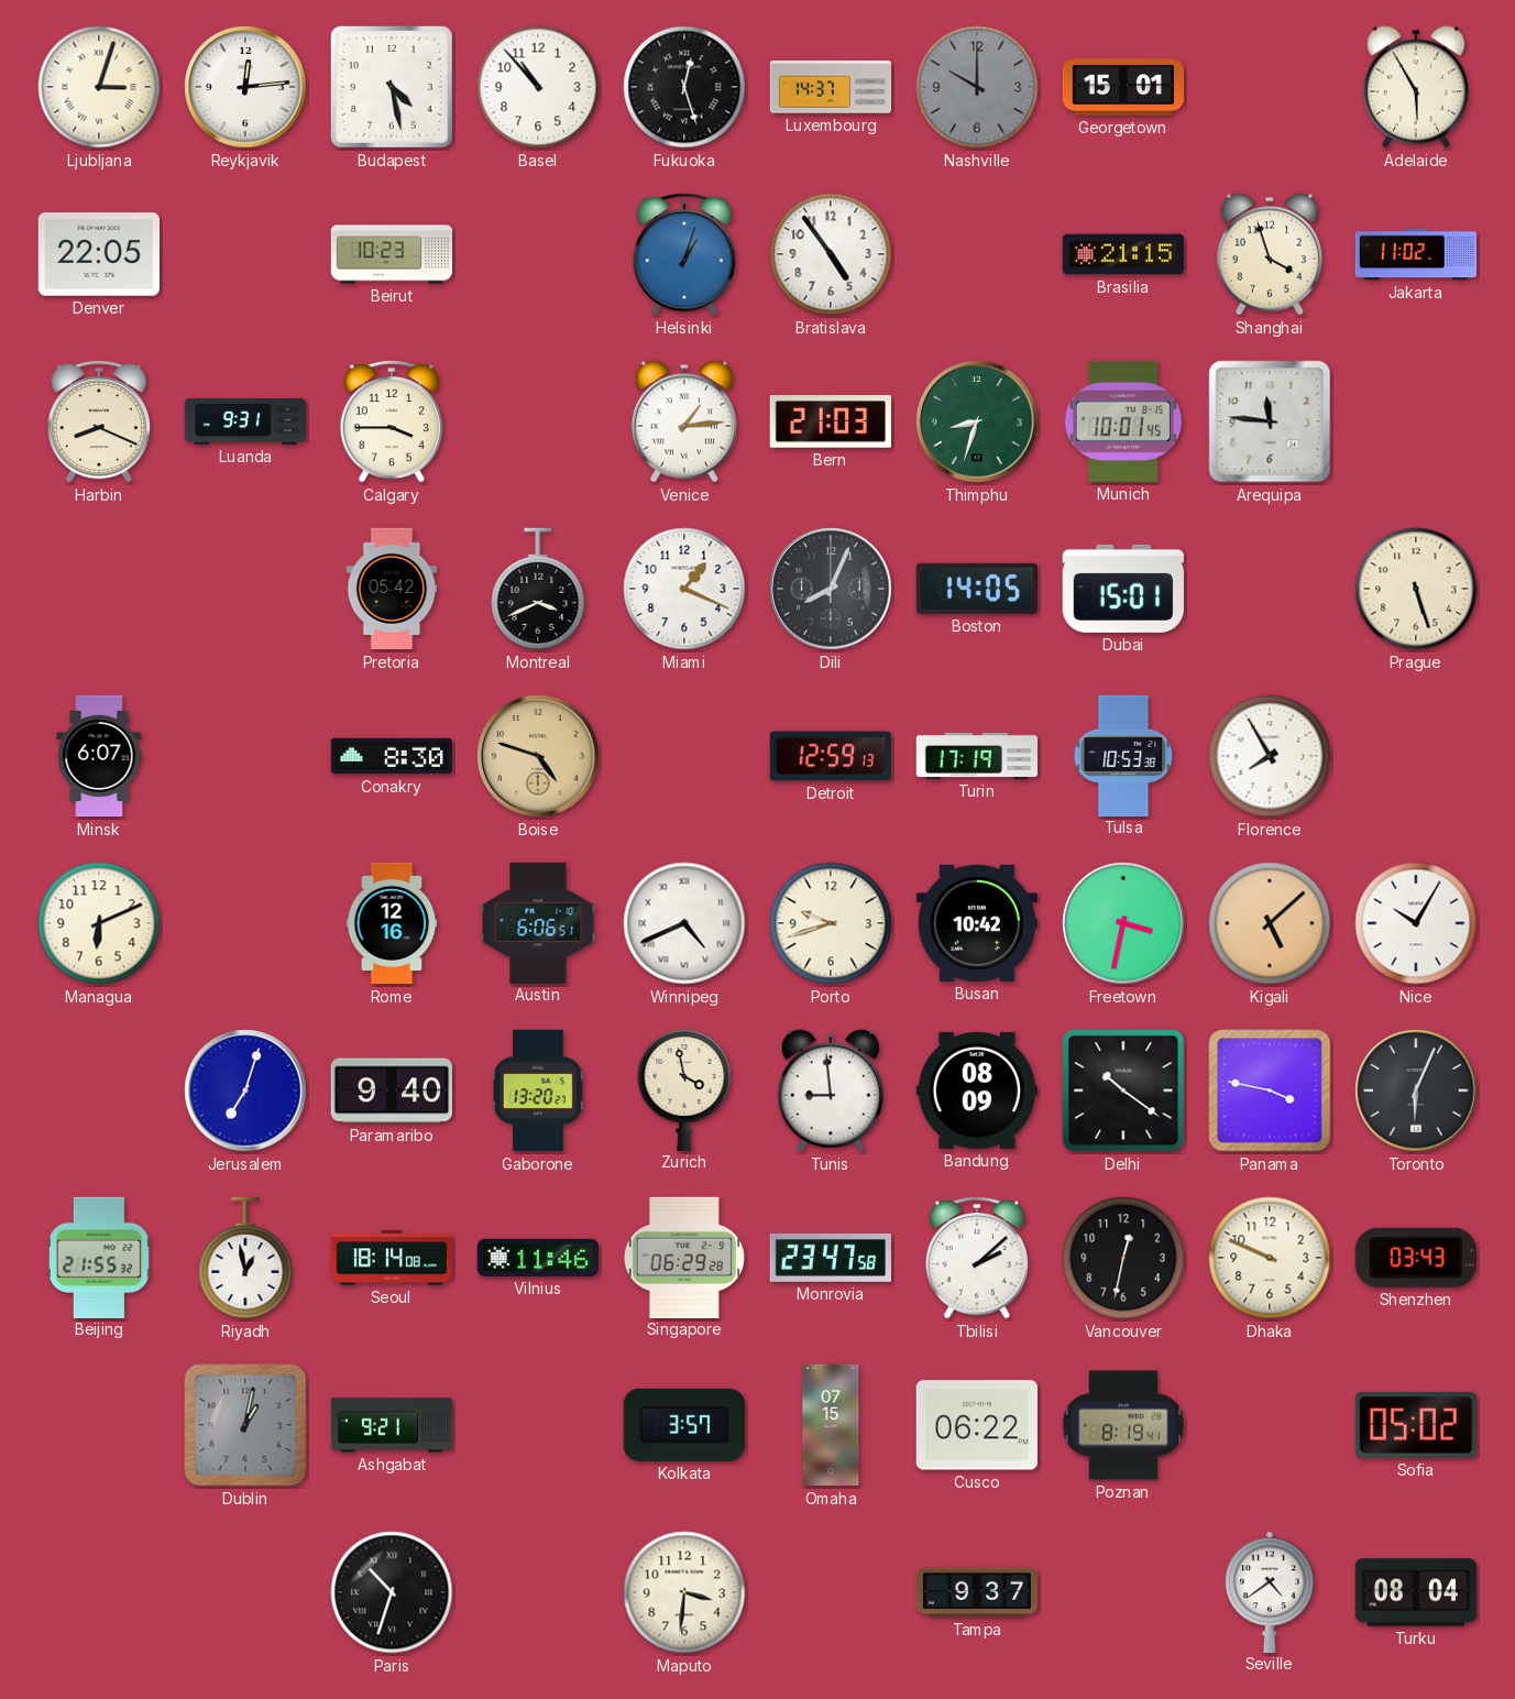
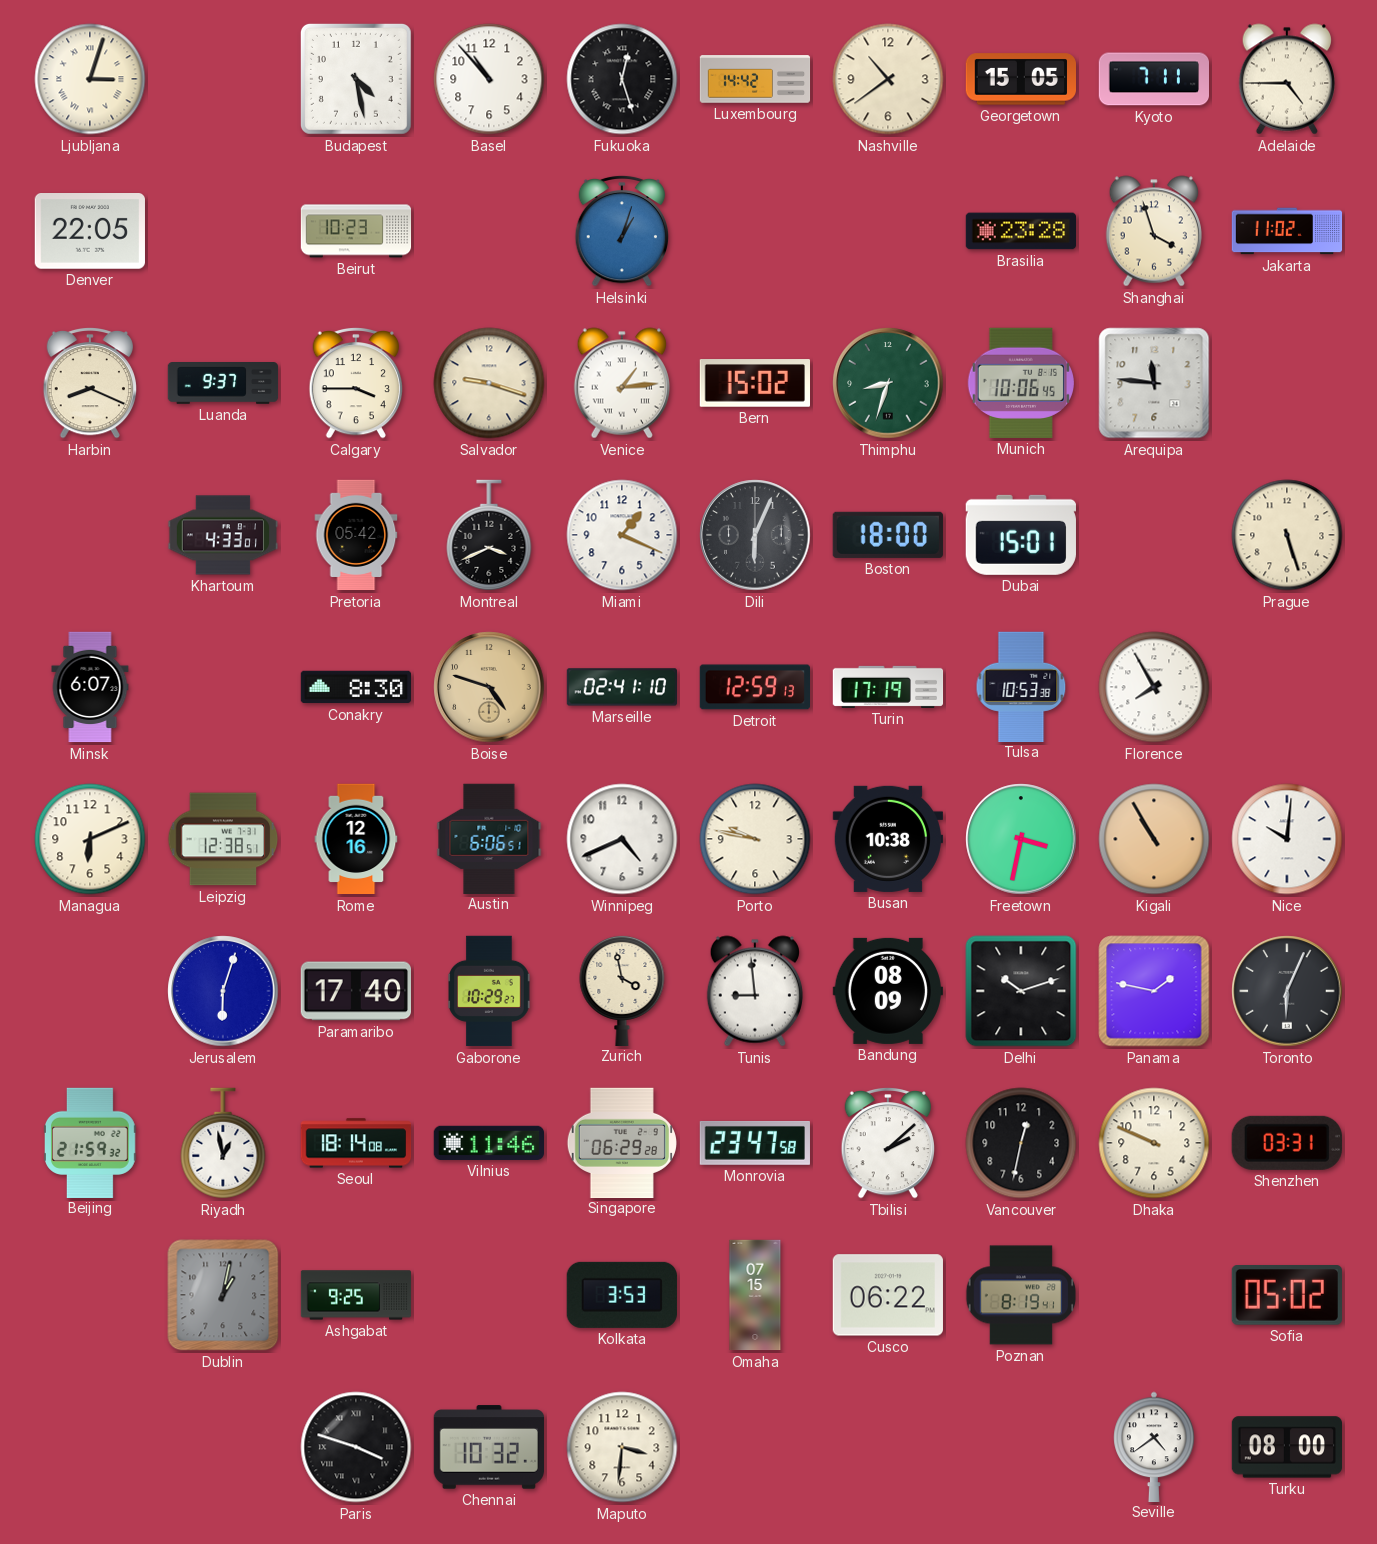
Reykjavik: 12:14 -> none (245, 87)
Luxembourg: 14:37 -> 14:42 (755, 79)
Nashville: 10:00 -> 10:39 (888, 79)
Nashville dial: grey -> cream (888, 79)
Georgetown: 15:01 -> 15:05 (1020, 79)
Kyoto: none -> 7:11 (1153, 79)
Adelaide: 5:55 -> 4:45 (1287, 79)
Bratislava: 4:54 -> none (831, 254)
Brasilia: 21:15 -> 23:28 (1020, 231)
Luanda: 9:31 -> 9:37 (223, 384)
Salvador: none -> 9:18 (489, 383)
Bern: 21:03 -> 15:02 (754, 383)
Munich: 10:01 -> 10:06 (1021, 383)
Khartoum: none -> 4:33 (223, 535)
Dili: 8:04 -> 6:04 (755, 535)
Boston: 14:05 -> 18:00 (888, 535)
Marseille: none -> 02:41 (621, 687)
Leipzig: none -> 12:38 (223, 839)
Winnipeg numerals: Roman -> Arabic (622, 839)
Porto: 9:42 -> 9:47 (755, 839)
Busan: 10:42 -> 10:38 (887, 839)
Kigali: 5:08 -> 10:55 (1154, 839)
Nice: 10:05 -> 10:01 (1287, 839)
Jerusalem: 7:03 -> 6:03 (223, 991)
Paramaribo: 9:40 -> 17:40 (355, 991)
Gaborone: 13:20 -> 10:29 (490, 991)
Delhi: 10:21 -> 10:12 (1021, 991)
Panama: 3:47 -> 1:47 (1154, 991)
Beijing: 21:55 -> 21:59 (91, 1142)
Shenzhen: 03:43 -> 03:31 (1287, 1143)
Ashgabat: 9:21 -> 9:25 (356, 1295)
Kolkata: 3:57 -> 3:53 (622, 1295)
Paris: 10:33 -> 3:48 (356, 1447)
Chennai: none -> 10:32 (488, 1447)
Tampa: 9:37 -> none (976, 1592)
Turku: 08:04 -> 08:00 (1286, 1447)
